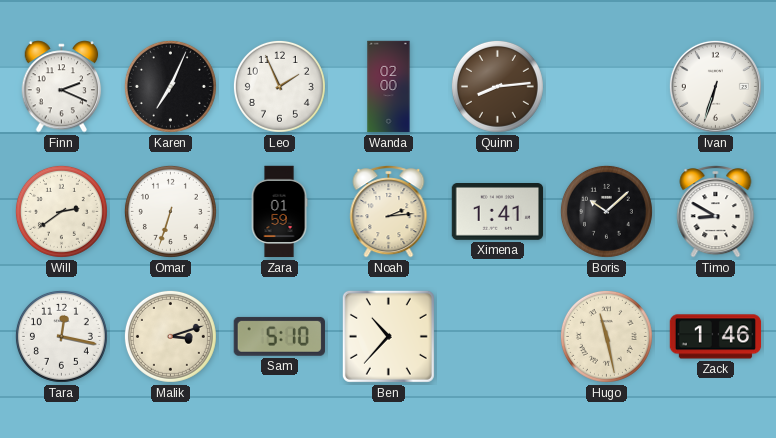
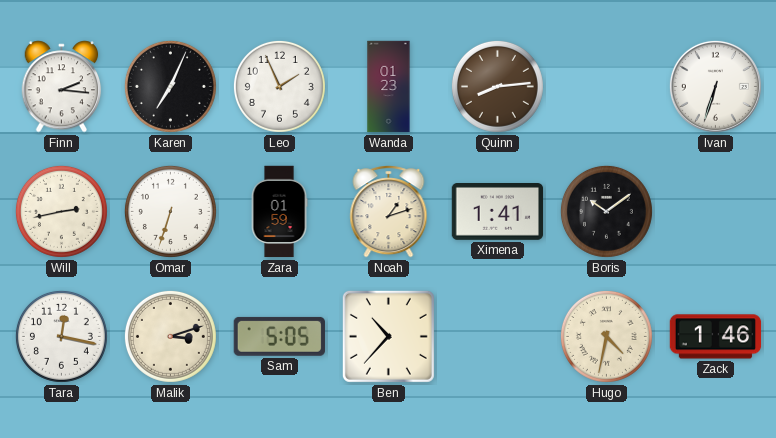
Finn: 2:19 -> 2:16 (62, 87)
Wanda: 02:00 -> 01:23 (389, 87)
Will: 2:39 -> 2:43 (61, 211)
Noah: 2:14 -> 1:12 (389, 212)
Boris: 10:08 -> 10:09 (606, 211)
Timo: 8:50 -> none (716, 212)
Sam: 5:10 -> 5:05 (279, 336)
Hugo: 11:28 -> 4:32 (606, 336)
